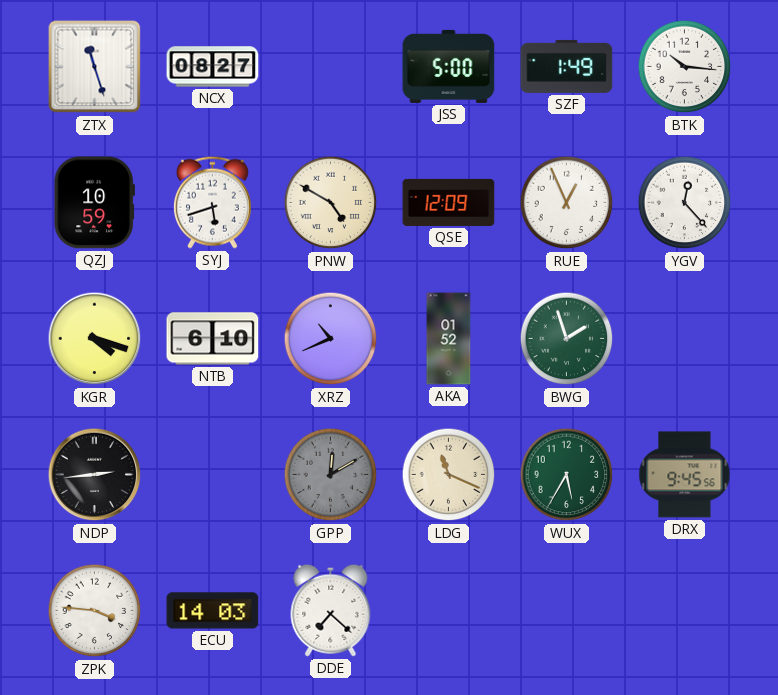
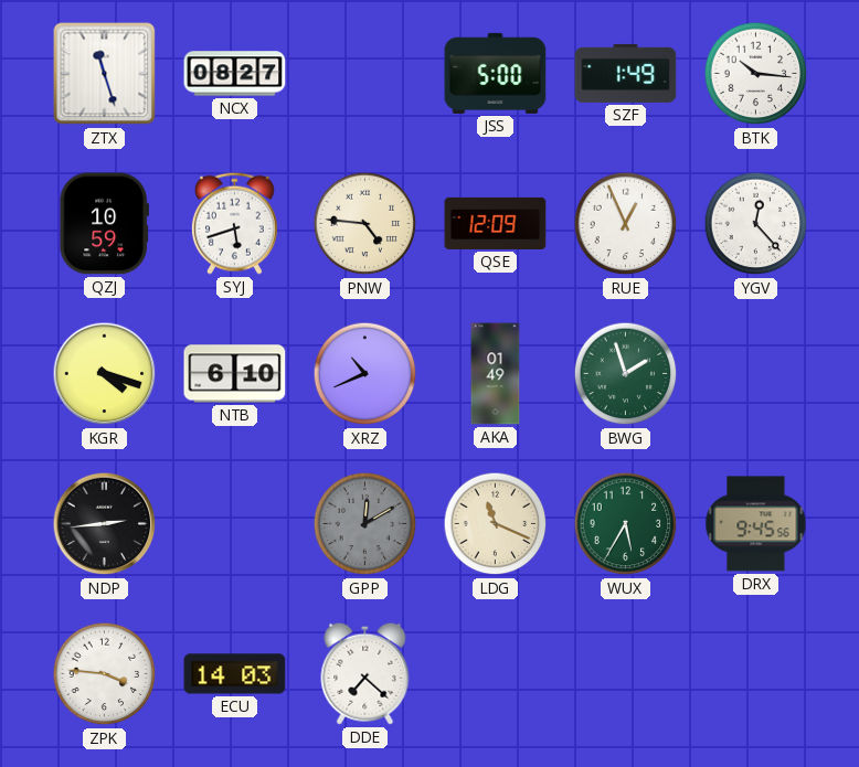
PNW: 4:50 -> 4:46 (365, 224)
AKA: 01:52 -> 01:49 (496, 374)
